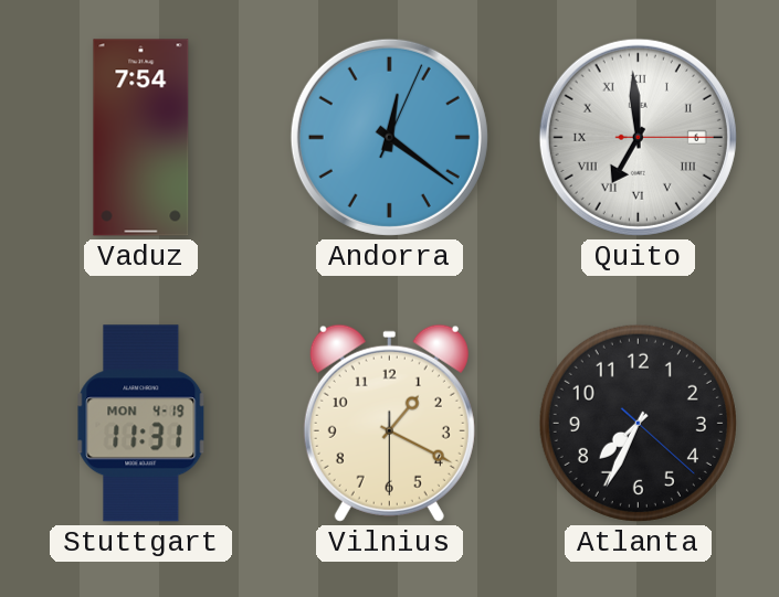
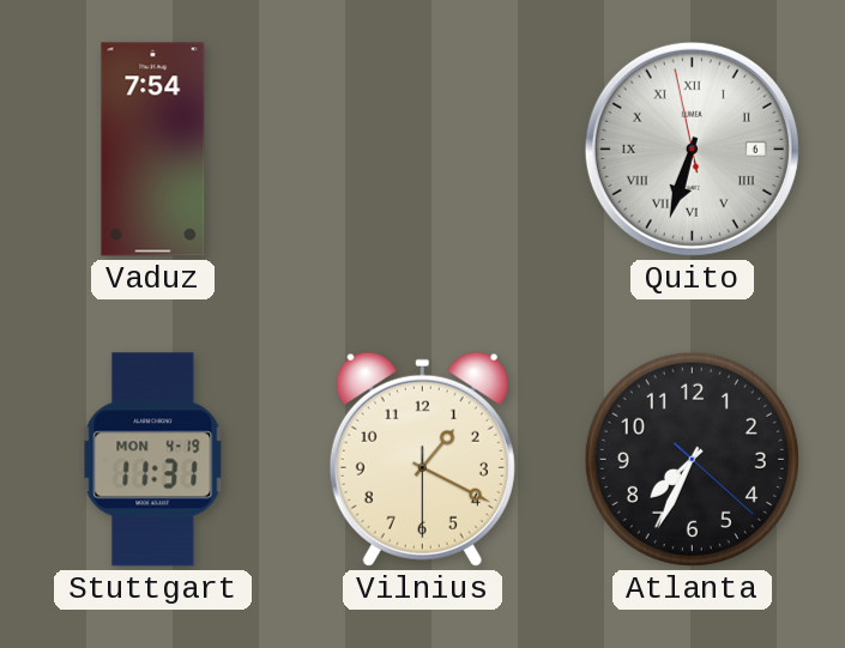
Andorra: 12:21 -> none (389, 137)
Quito: 6:59 -> 6:32 (692, 149)
